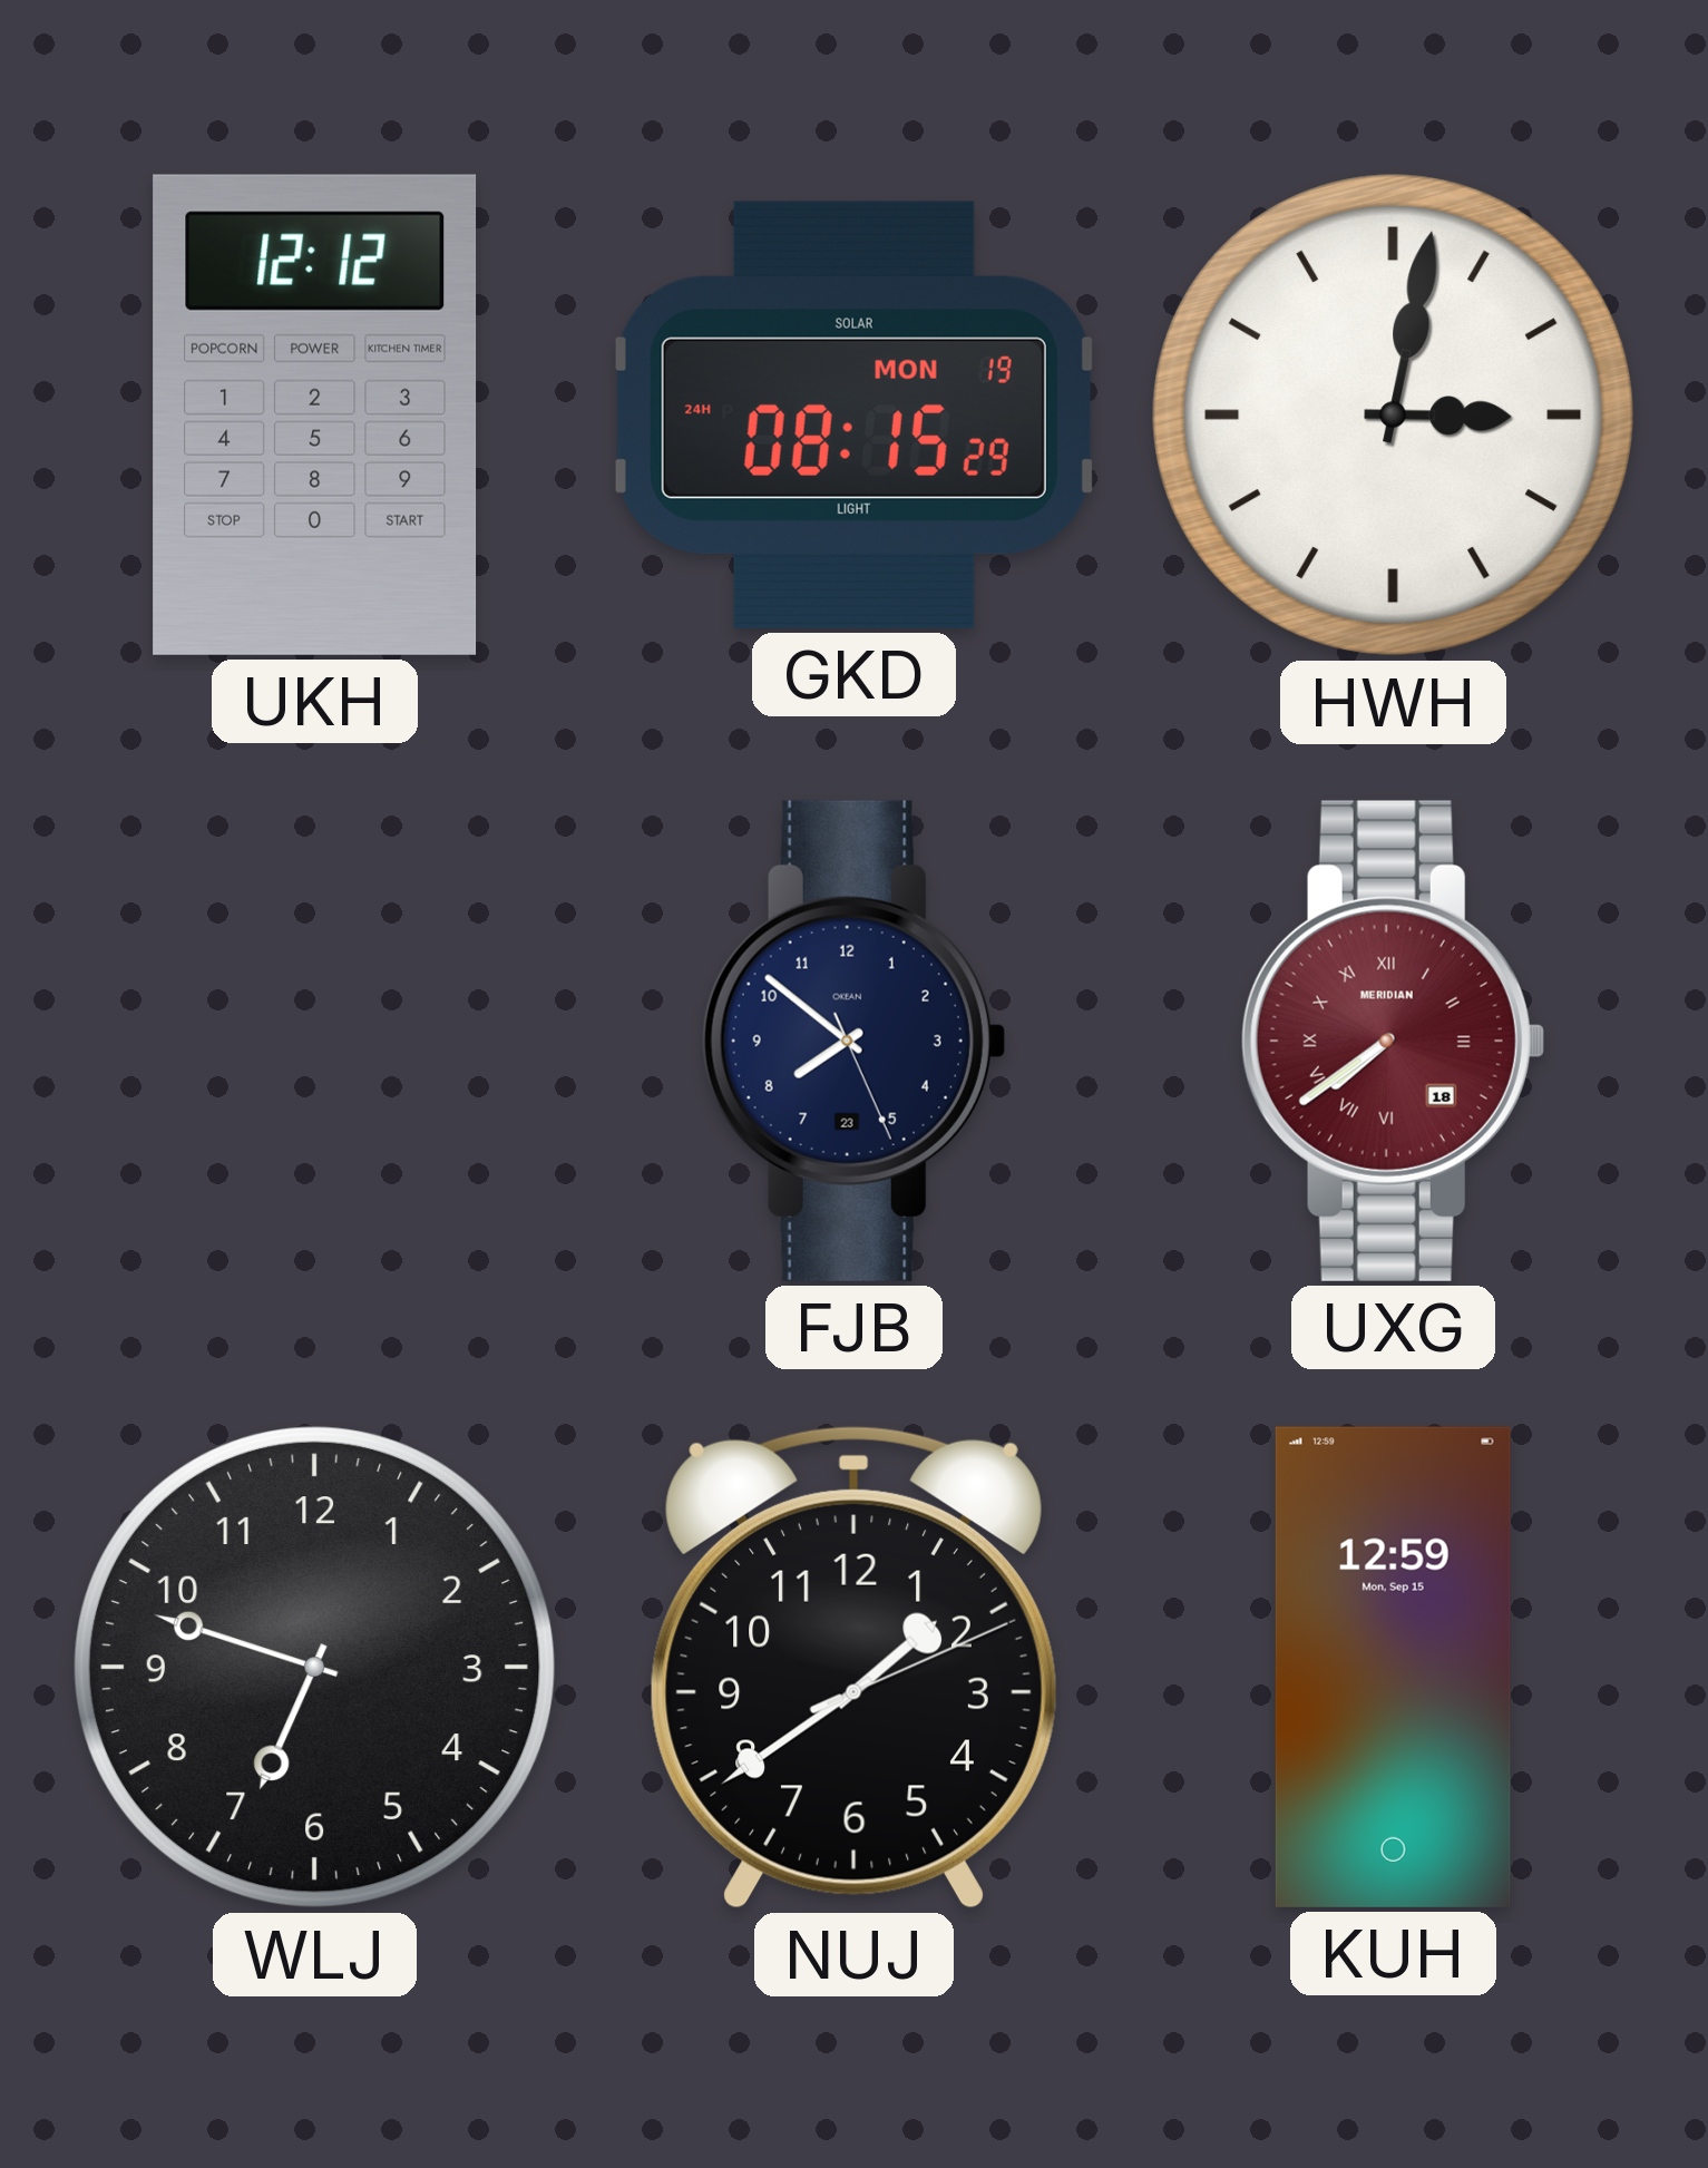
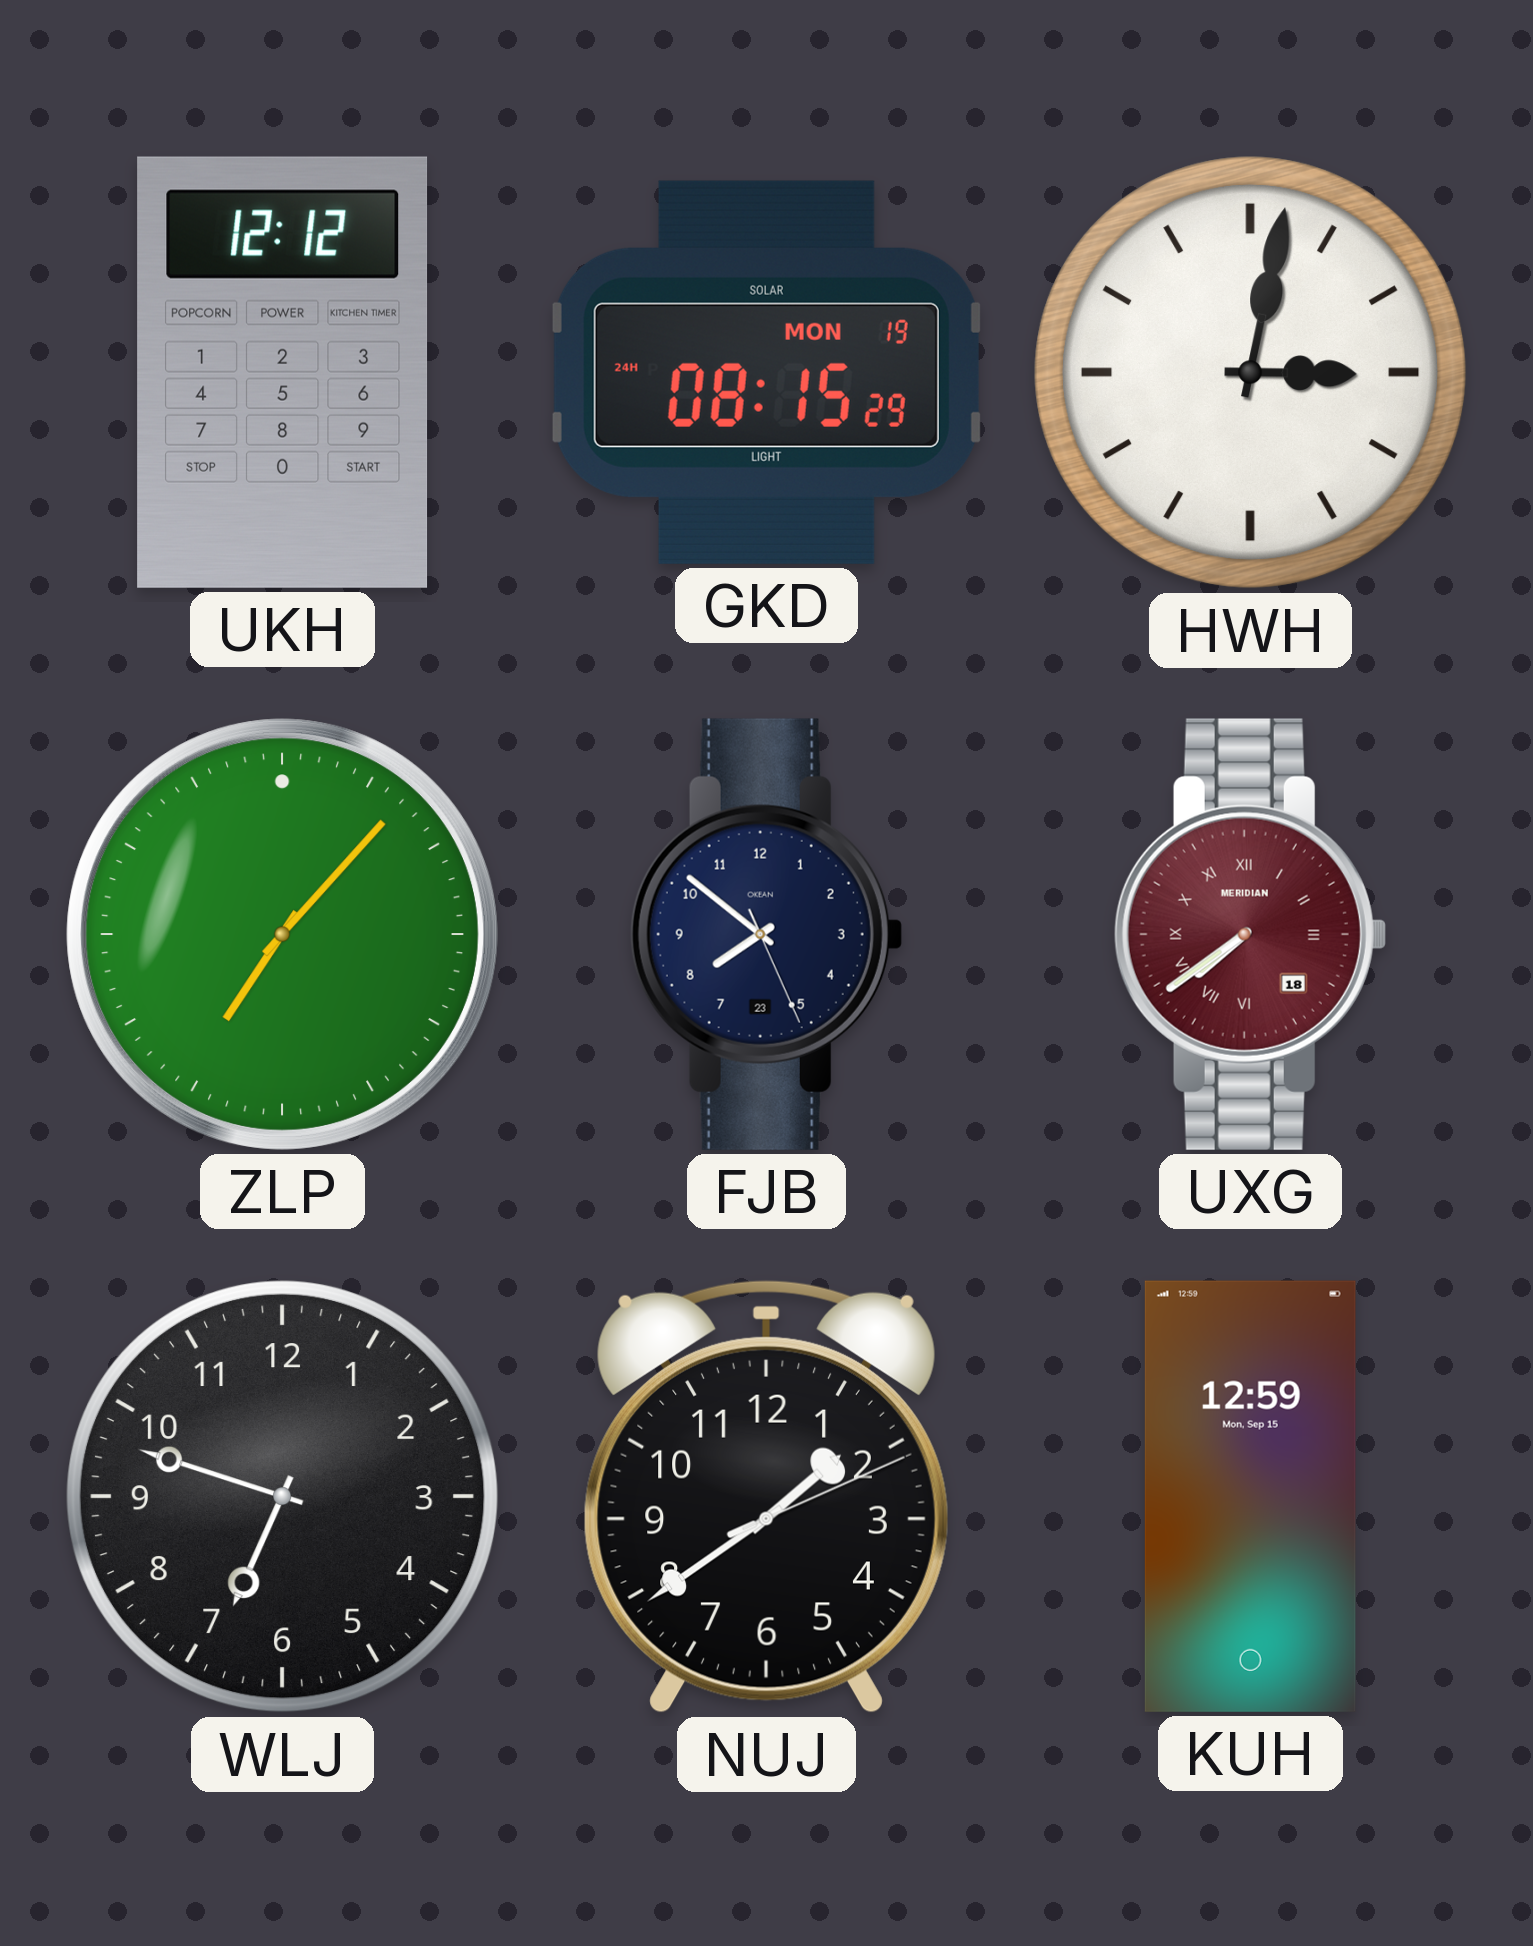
ZLP: none -> 7:07 (282, 934)
